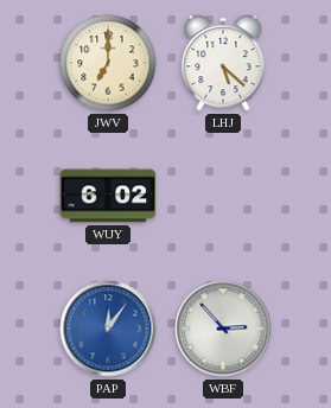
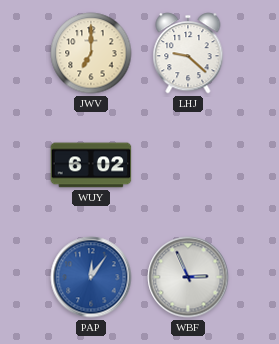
LHJ: 5:22 -> 9:22 (188, 53)
WBF: 2:53 -> 2:56 (188, 277)
